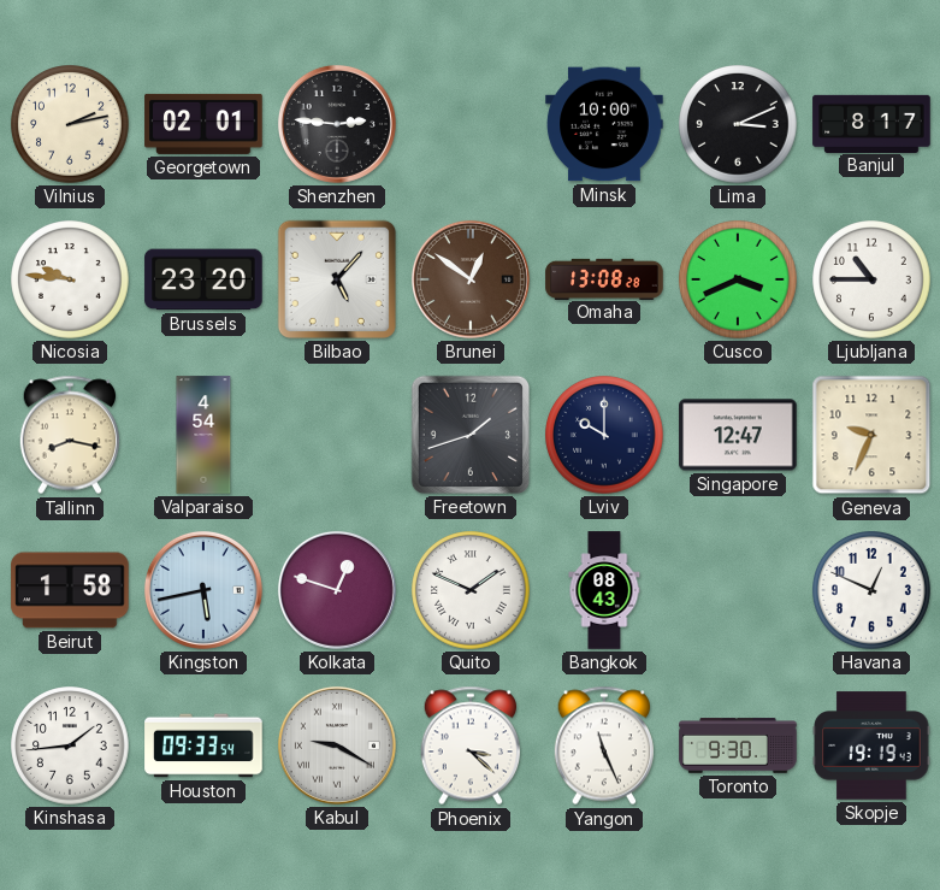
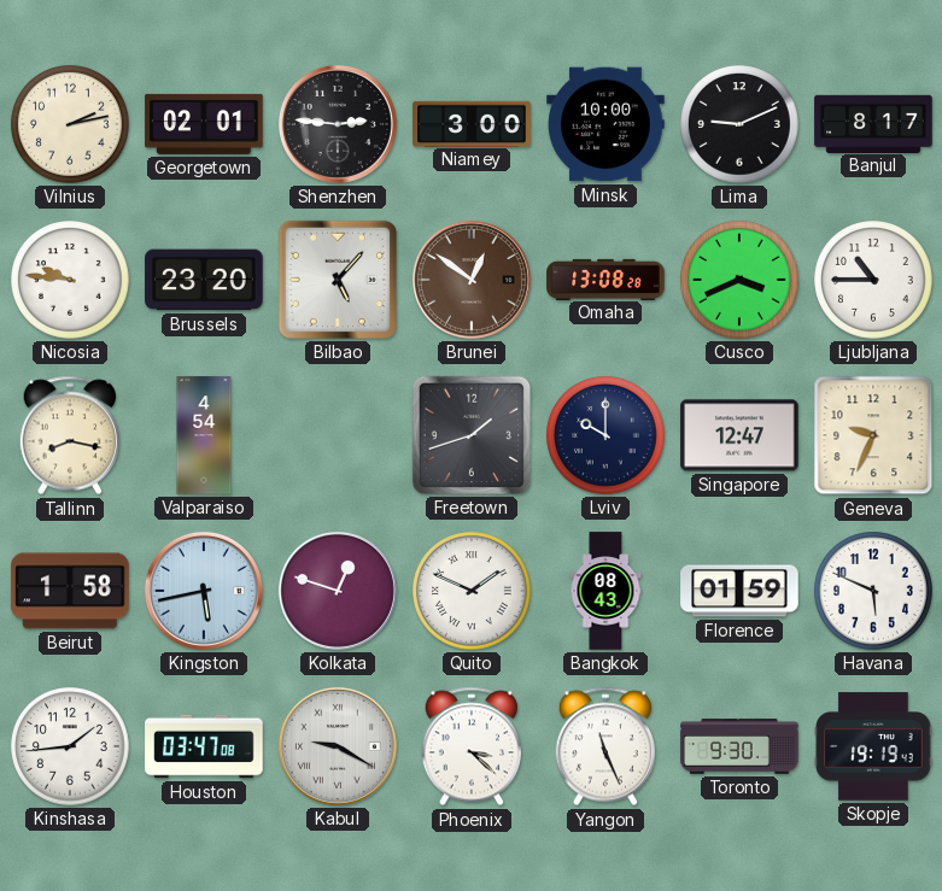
Niamey: none -> 3:00 (472, 123)
Lima: 3:11 -> 9:11 (739, 124)
Florence: none -> 01:59 (739, 591)
Havana: 12:49 -> 5:49 (873, 591)
Houston: 09:33 -> 03:47 (204, 746)
